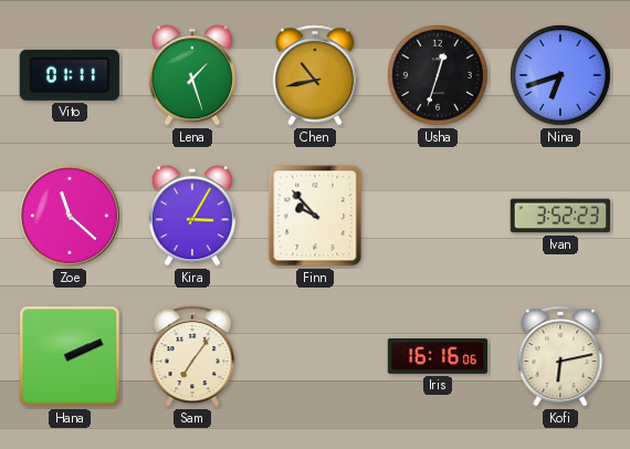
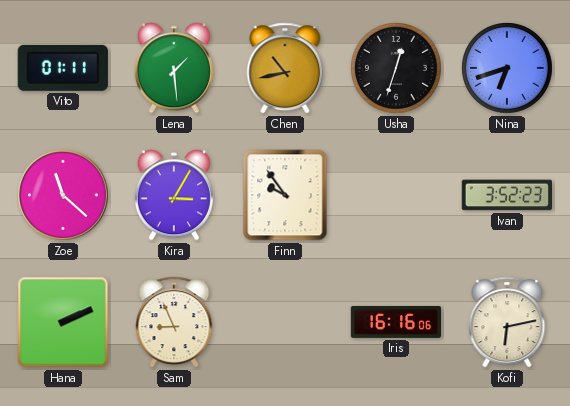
Lena: 1:27 -> 1:29 (174, 68)
Finn: 9:53 -> 9:54 (285, 195)
Sam: 7:06 -> 8:56 (174, 322)
